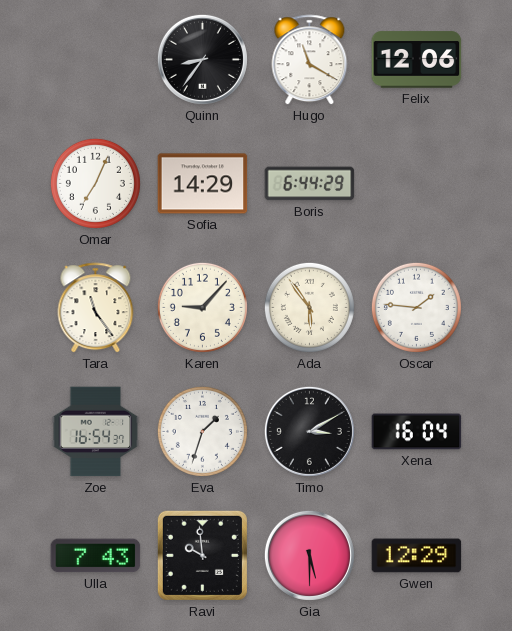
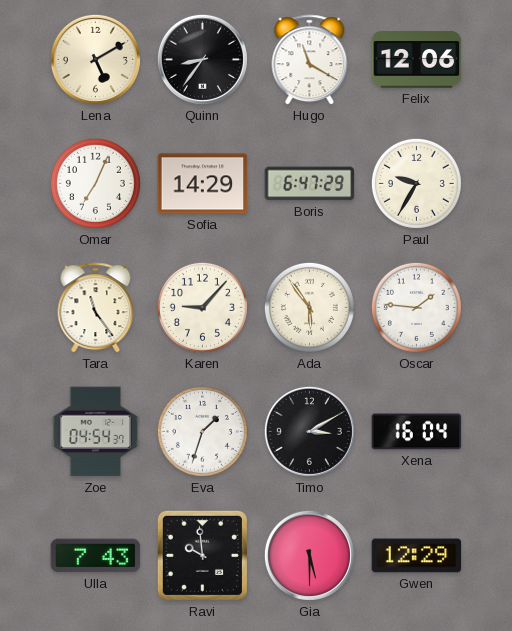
Lena: none -> 5:10 (95, 59)
Boris: 6:44 -> 6:47 (310, 184)
Paul: none -> 9:35 (416, 183)
Zoe: 16:54 -> 04:54 (96, 432)
